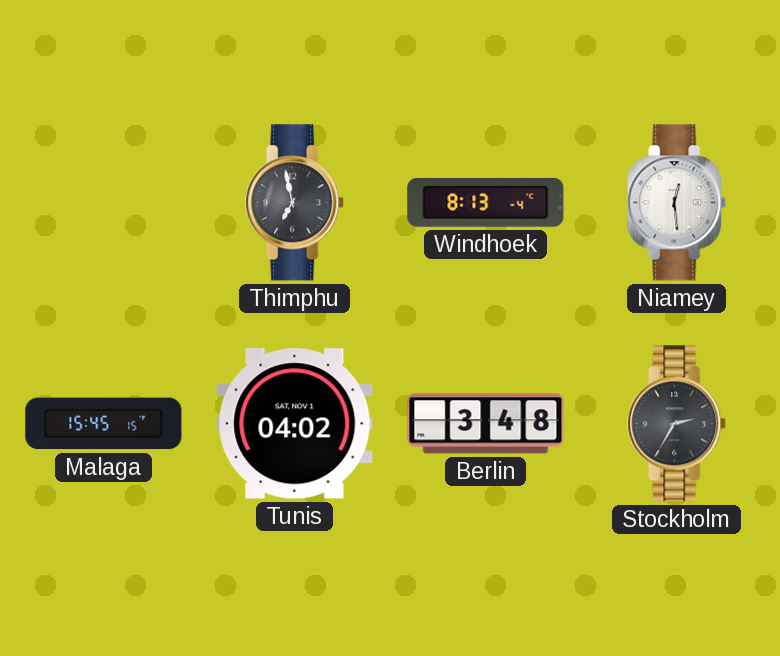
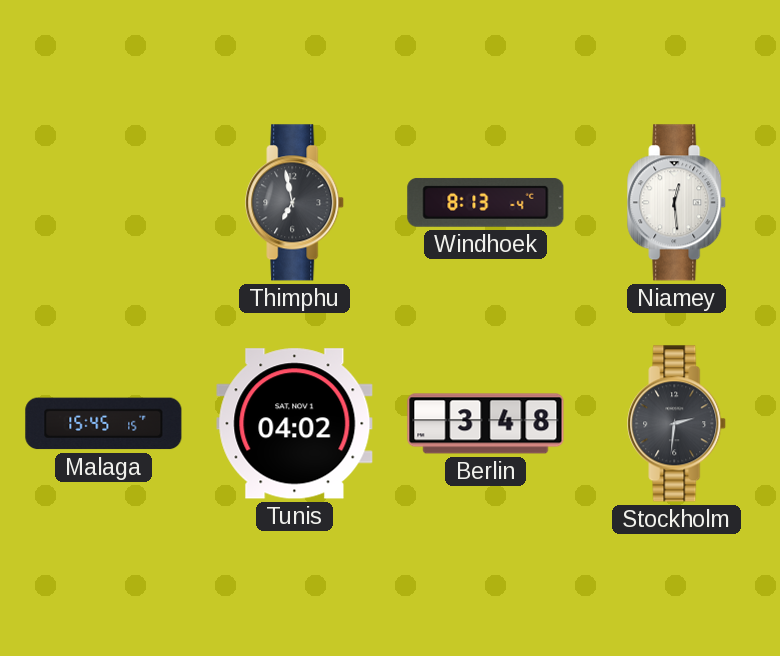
Stockholm: 2:35 -> 2:31 (677, 424)
